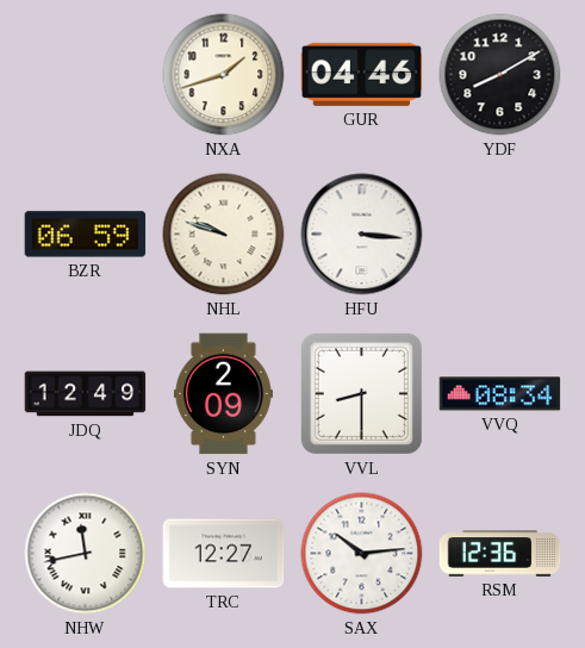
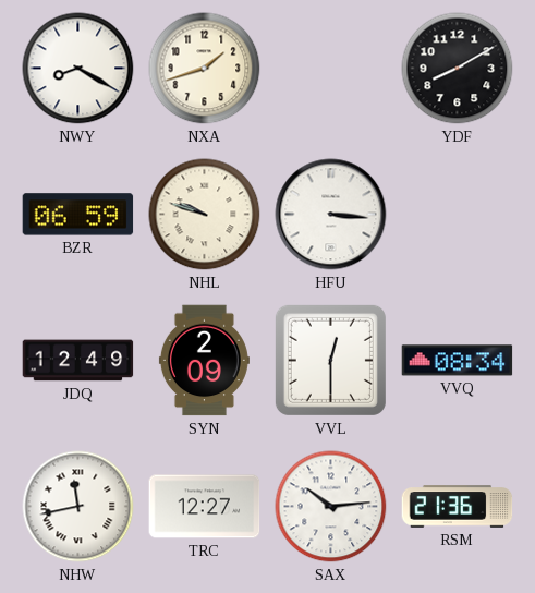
NWY: none -> 8:20 (78, 69)
GUR: 04:46 -> none (362, 74)
VVL: 8:30 -> 12:30 (330, 360)
RSM: 12:36 -> 21:36 (458, 507)
